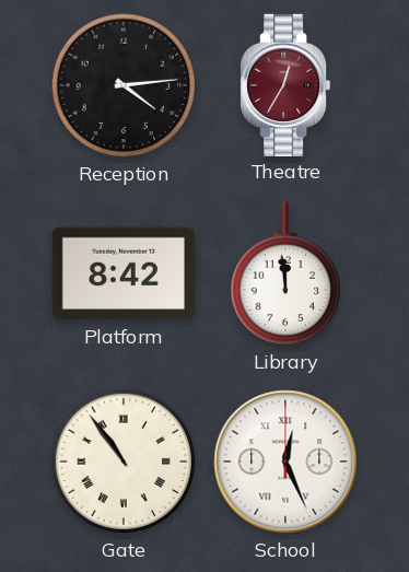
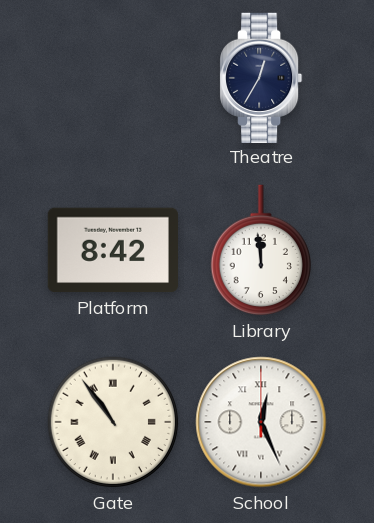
Reception: 4:14 -> none (124, 85)
Theatre dial: burgundy -> navy (261, 77)
